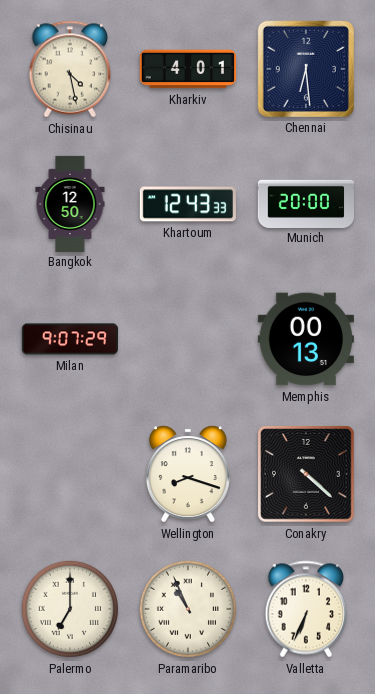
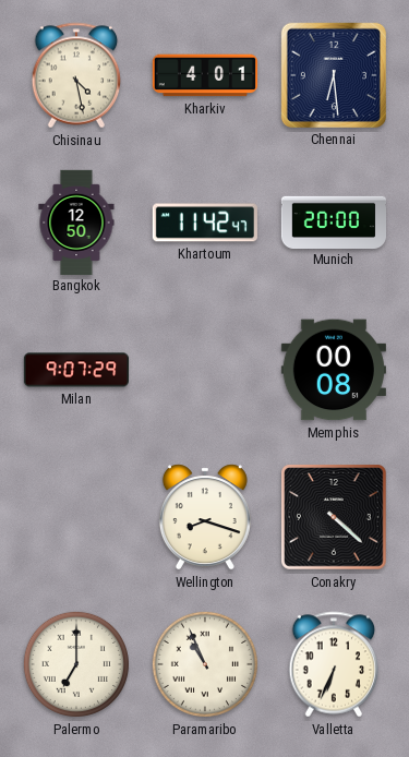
Khartoum: 12:43 -> 11:42 (205, 223)
Memphis: 00:13 -> 00:08 (334, 370)
